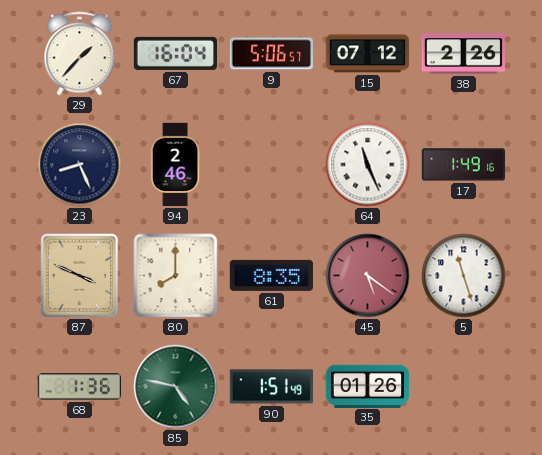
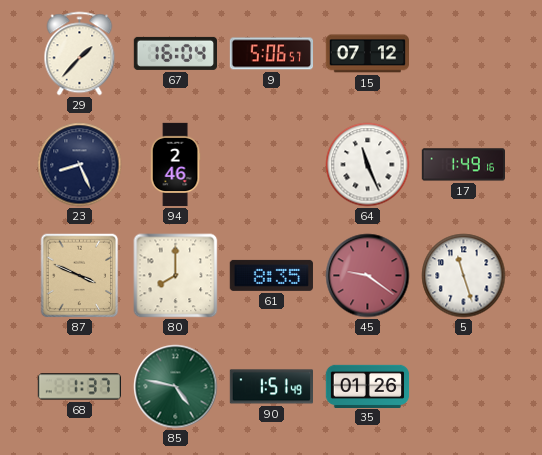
38: 2:26 -> none (463, 54)
45: 5:21 -> 9:21 (368, 276)
68: 1:36 -> 1:37 (79, 387)
